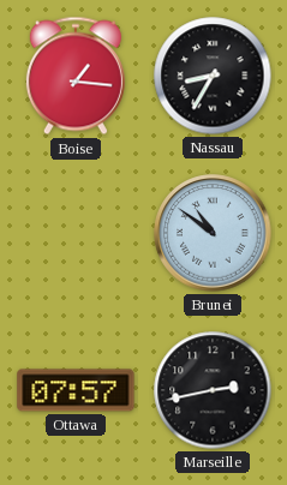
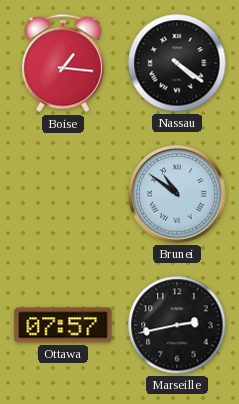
Nassau: 8:35 -> 4:21 (177, 63)
